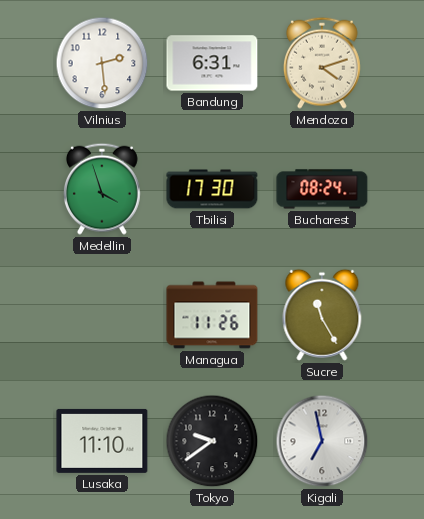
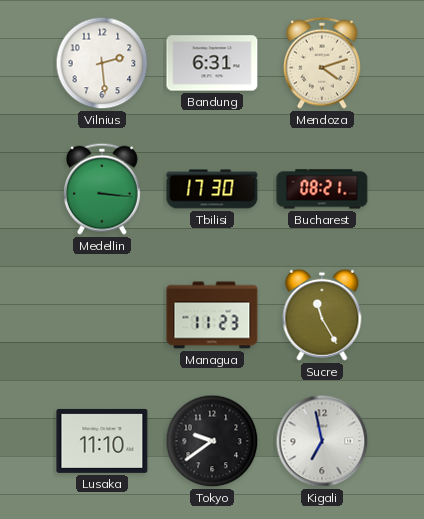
Medellin: 3:57 -> 3:16 (102, 189)
Bucharest: 08:24 -> 08:21 (322, 189)
Managua: 11:26 -> 11:23 (212, 315)
